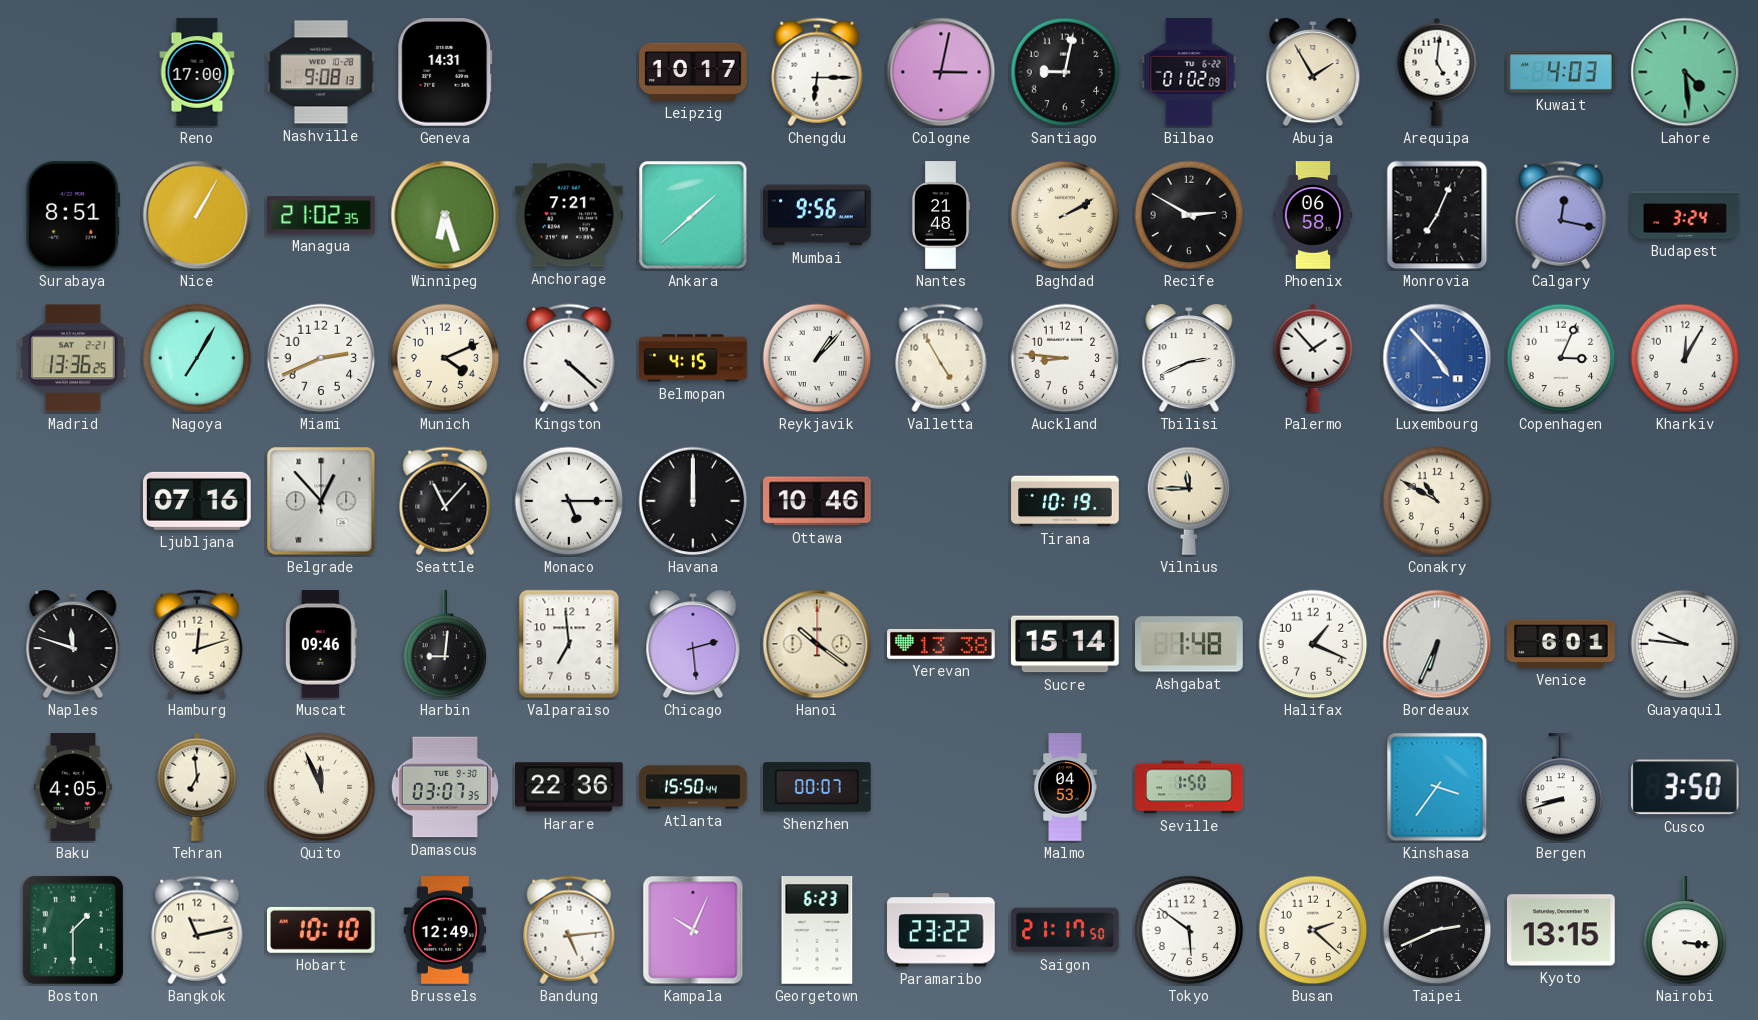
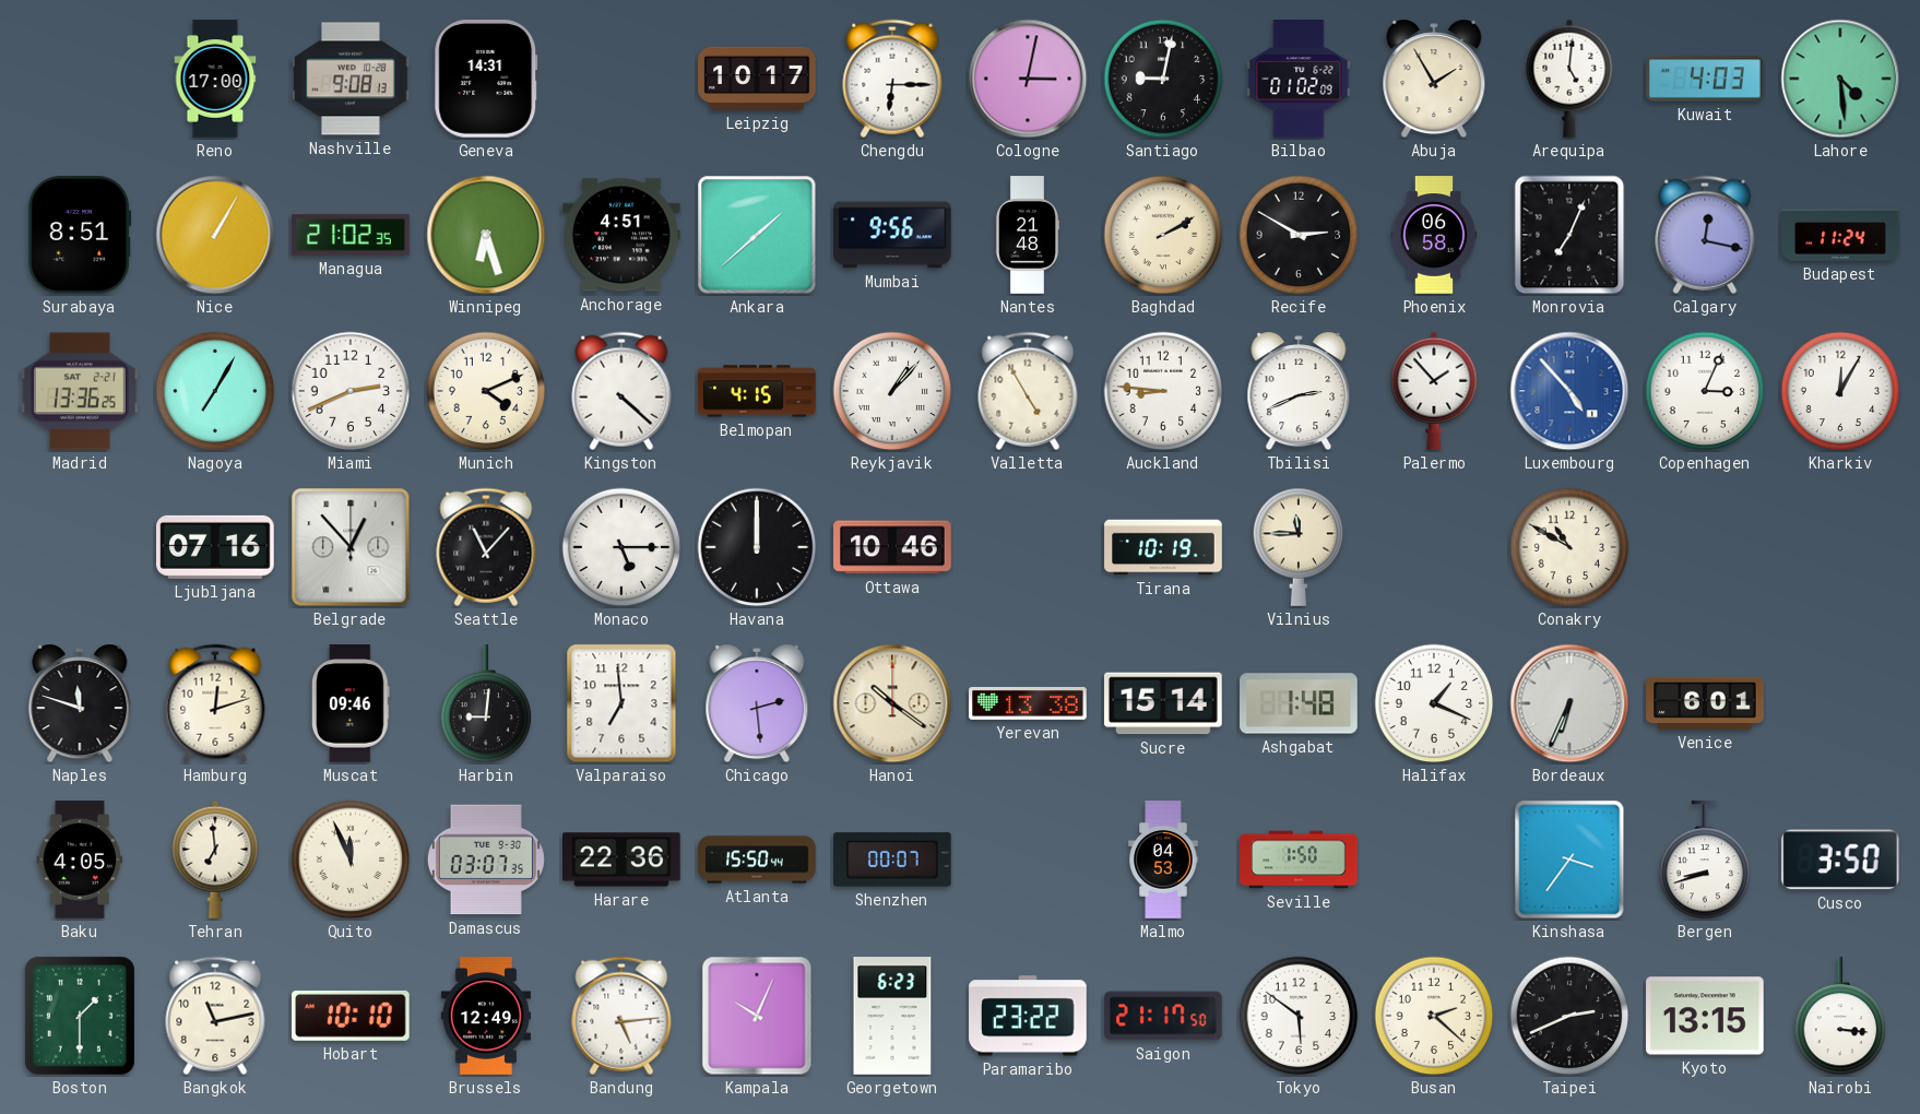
Anchorage: 7:21 -> 4:51 (623, 235)
Budapest: 3:24 -> 11:24 (1840, 235)
Guayaquil: 9:46 -> none (1685, 644)
